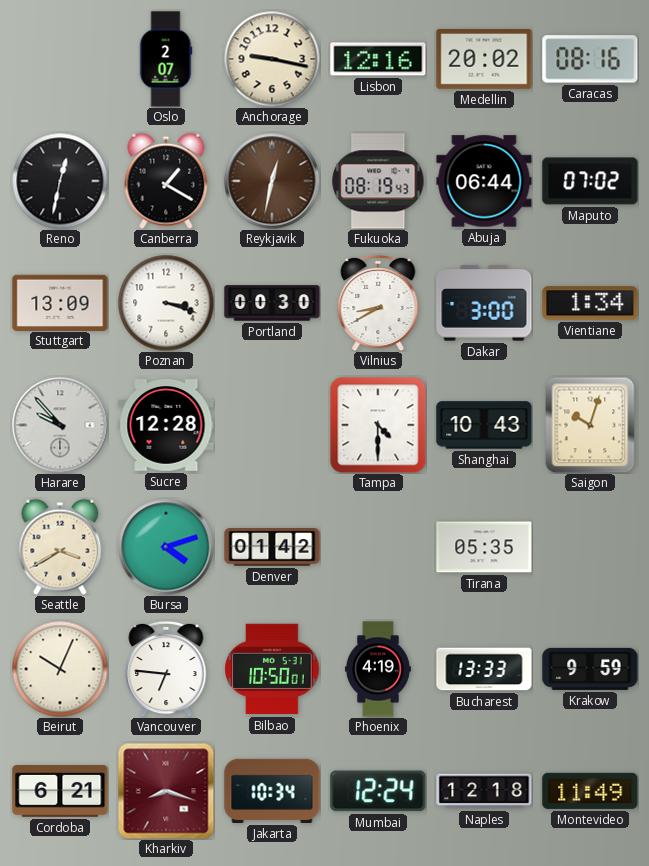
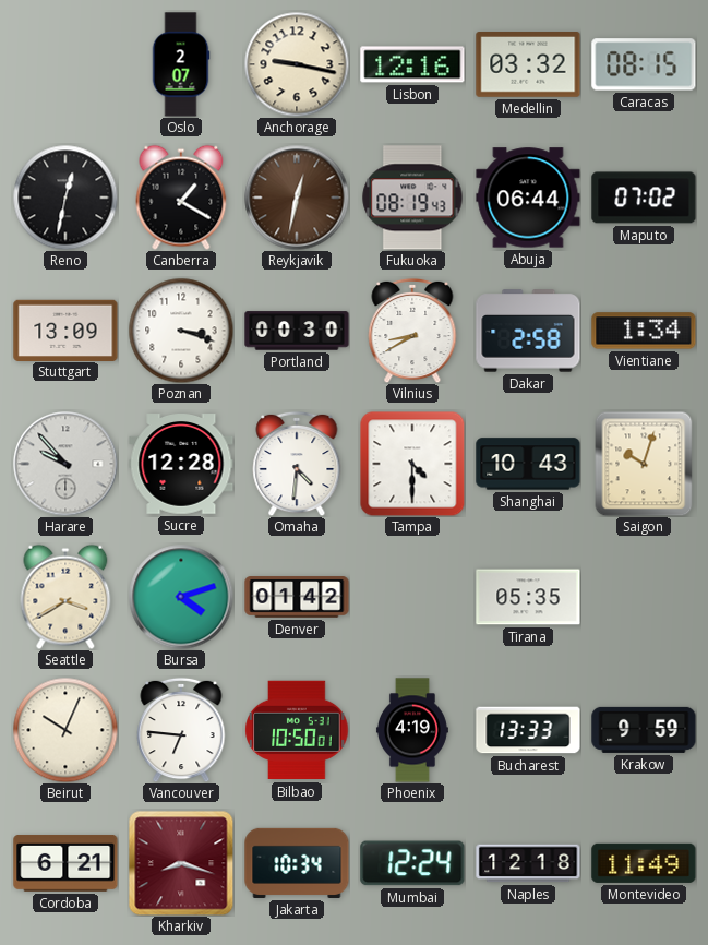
Medellin: 20:02 -> 03:32 (528, 65)
Caracas: 08:16 -> 08:15 (644, 64)
Dakar: 3:00 -> 2:58 (528, 331)
Omaha: none -> 4:31 (297, 464)
